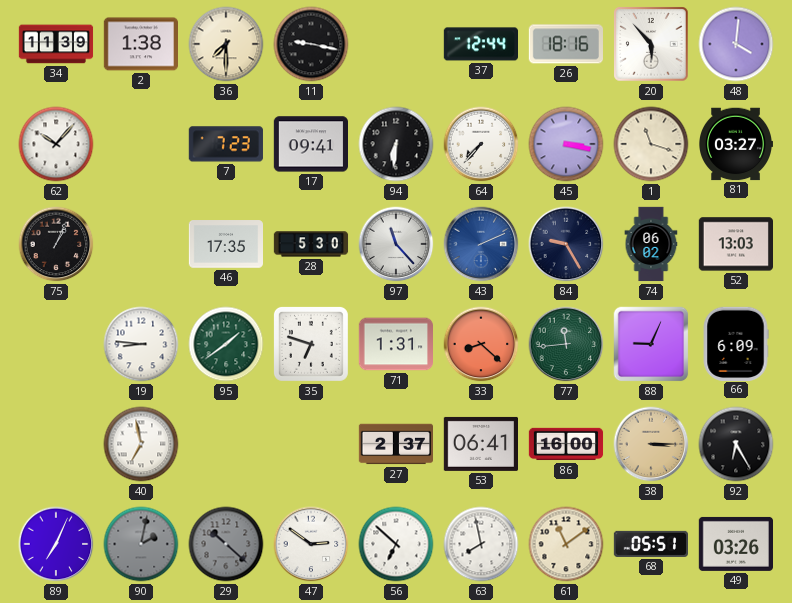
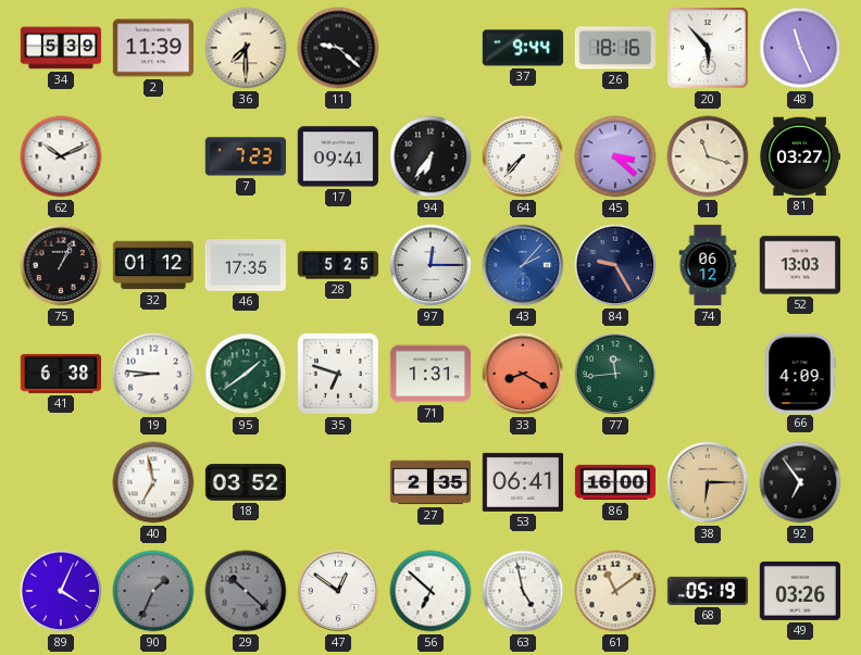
34: 11:39 -> 5:39 (61, 48)
2: 1:38 -> 11:39 (152, 48)
11: 9:17 -> 9:22 (338, 48)
37: 12:44 -> 9:44 (522, 48)
48: 4:01 -> 11:26 (800, 48)
62: 10:07 -> 10:11 (61, 156)
94: 6:31 -> 6:36 (430, 156)
45: 3:17 -> 3:22 (615, 156)
32: none -> 01:12 (152, 265)
28: 5:30 -> 5:25 (338, 265)
97: 11:23 -> 12:15 (430, 265)
43: 2:11 -> 2:07 (523, 265)
74: 06:02 -> 06:12 (708, 265)
41: none -> 6:38 (60, 374)
33: 8:22 -> 8:20 (523, 374)
88: 9:04 -> none (651, 344)
66: 6:09 -> 4:09 (800, 373)
18: none -> 03:52 (246, 482)
27: 2:37 -> 2:35 (429, 482)
38: 3:15 -> 6:15 (708, 482)
92: 6:25 -> 6:54 (800, 482)
89: 7:04 -> 4:04 (61, 591)
90: 2:02 -> 1:34 (153, 591)
47: 2:51 -> 12:51 (338, 591)
63: 7:58 -> 4:58 (523, 591)
68: 05:51 -> 05:19 (707, 591)
